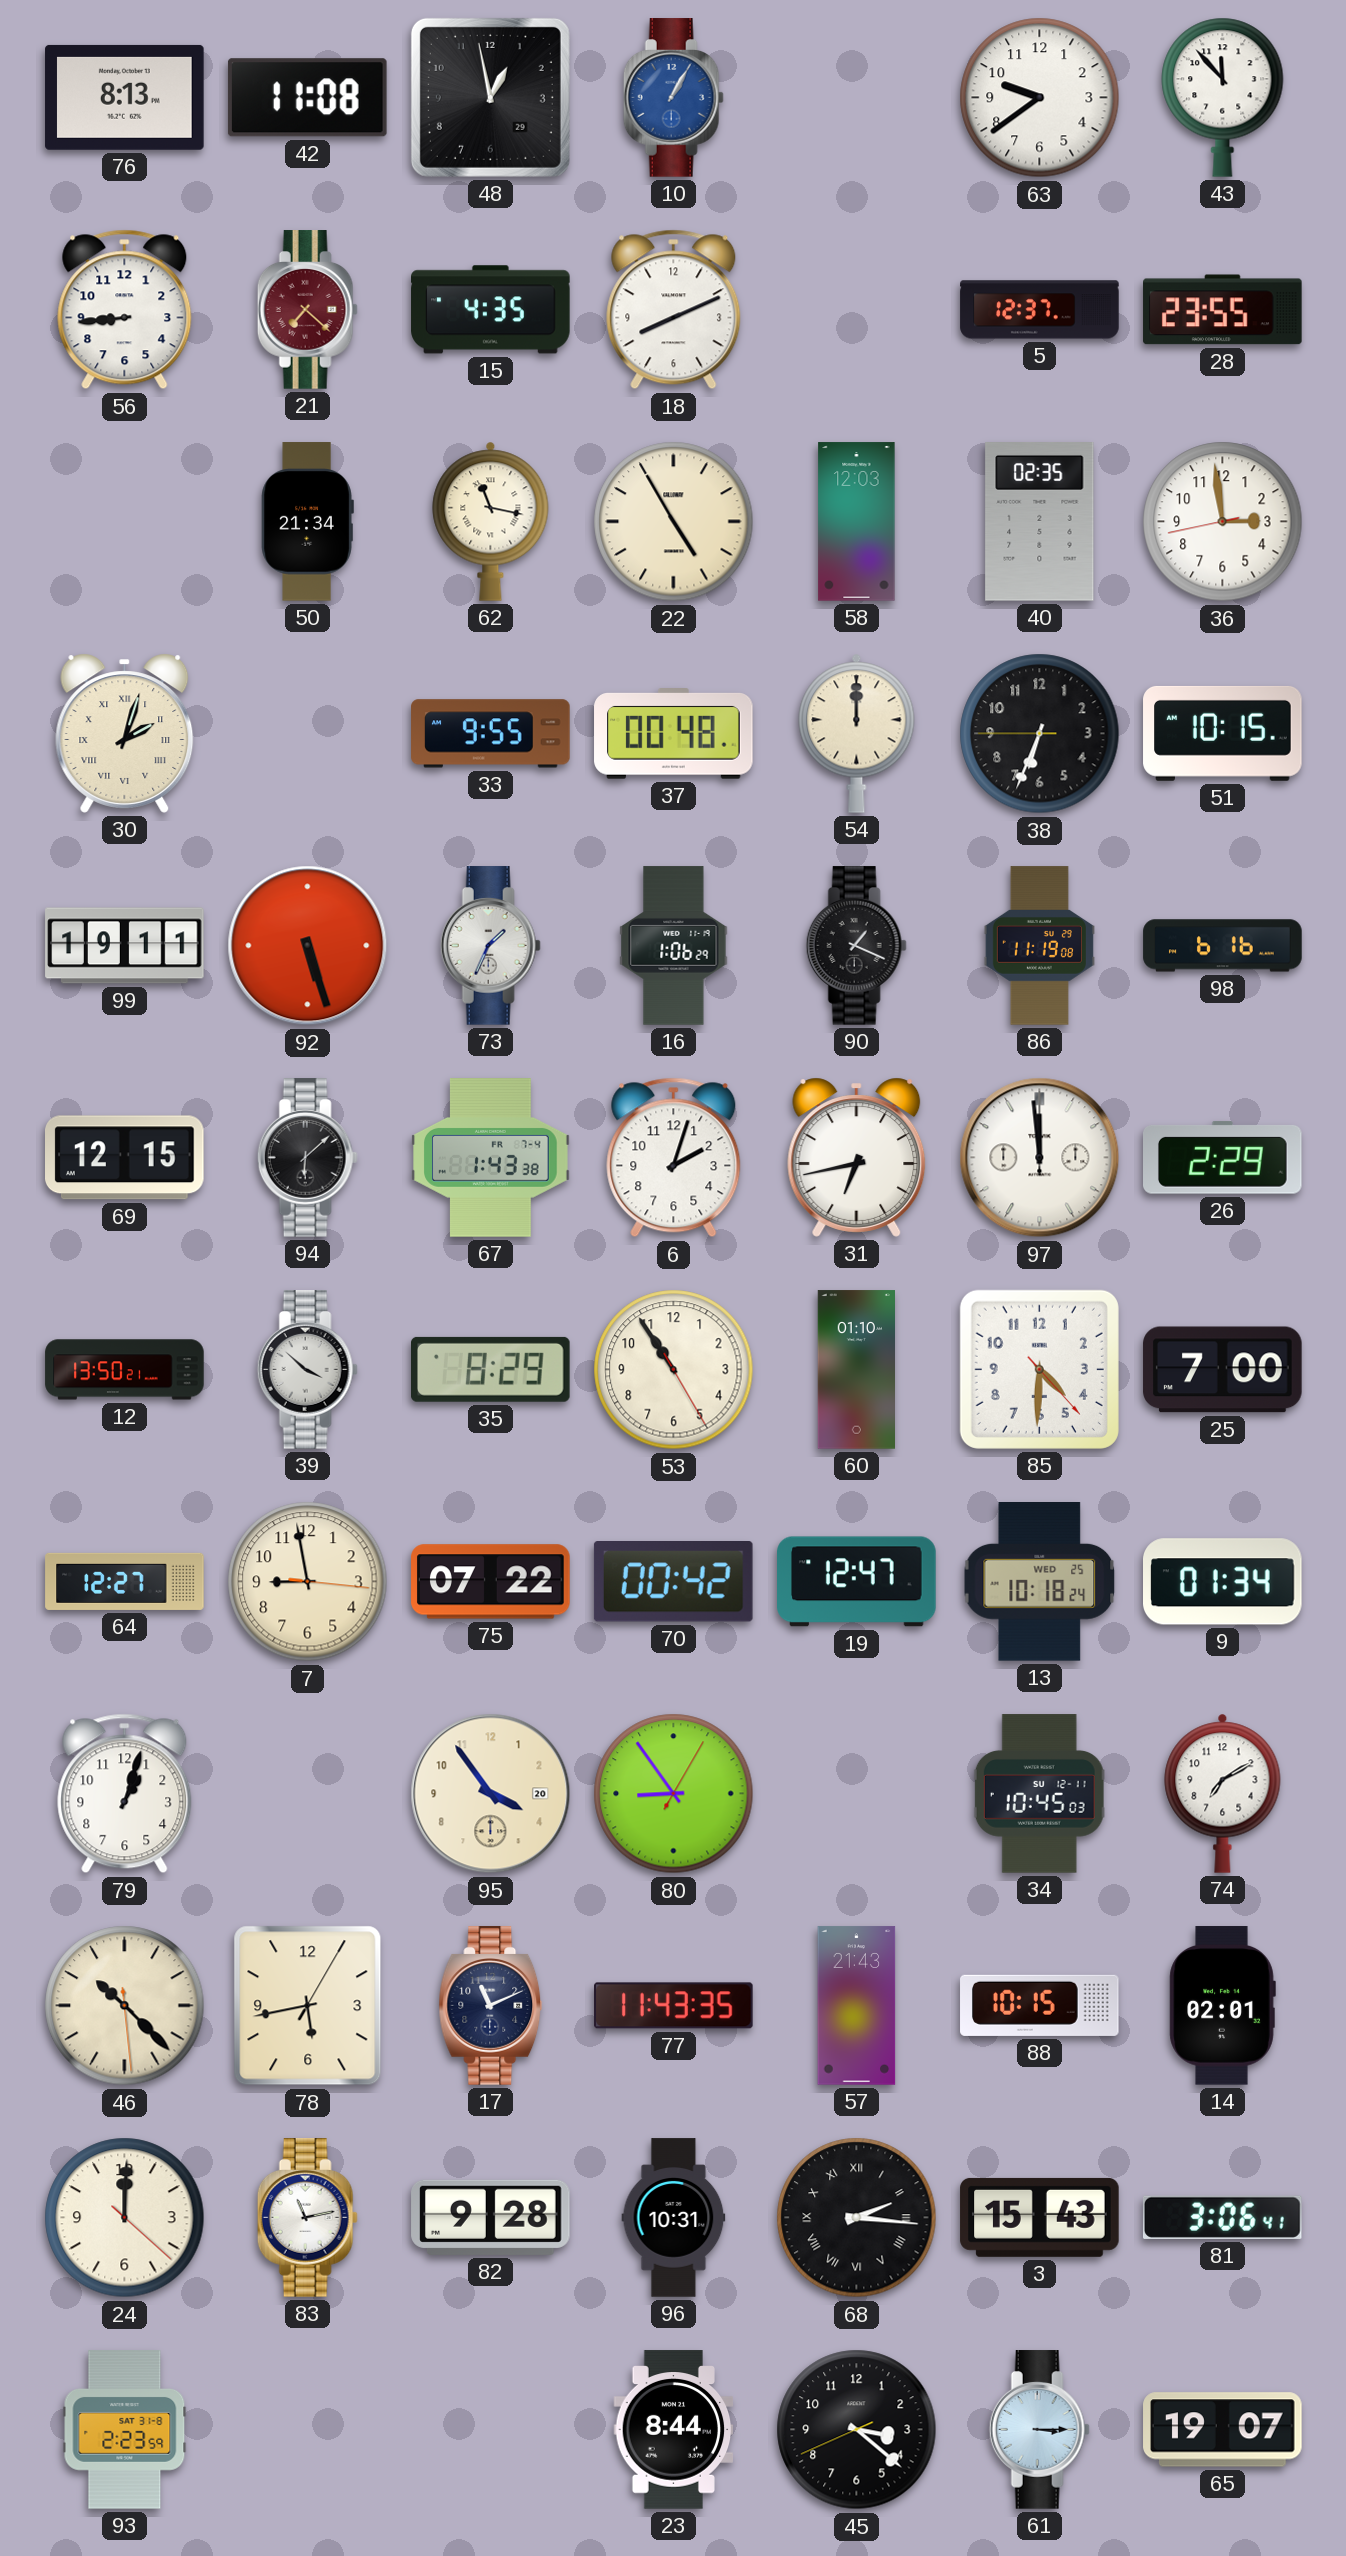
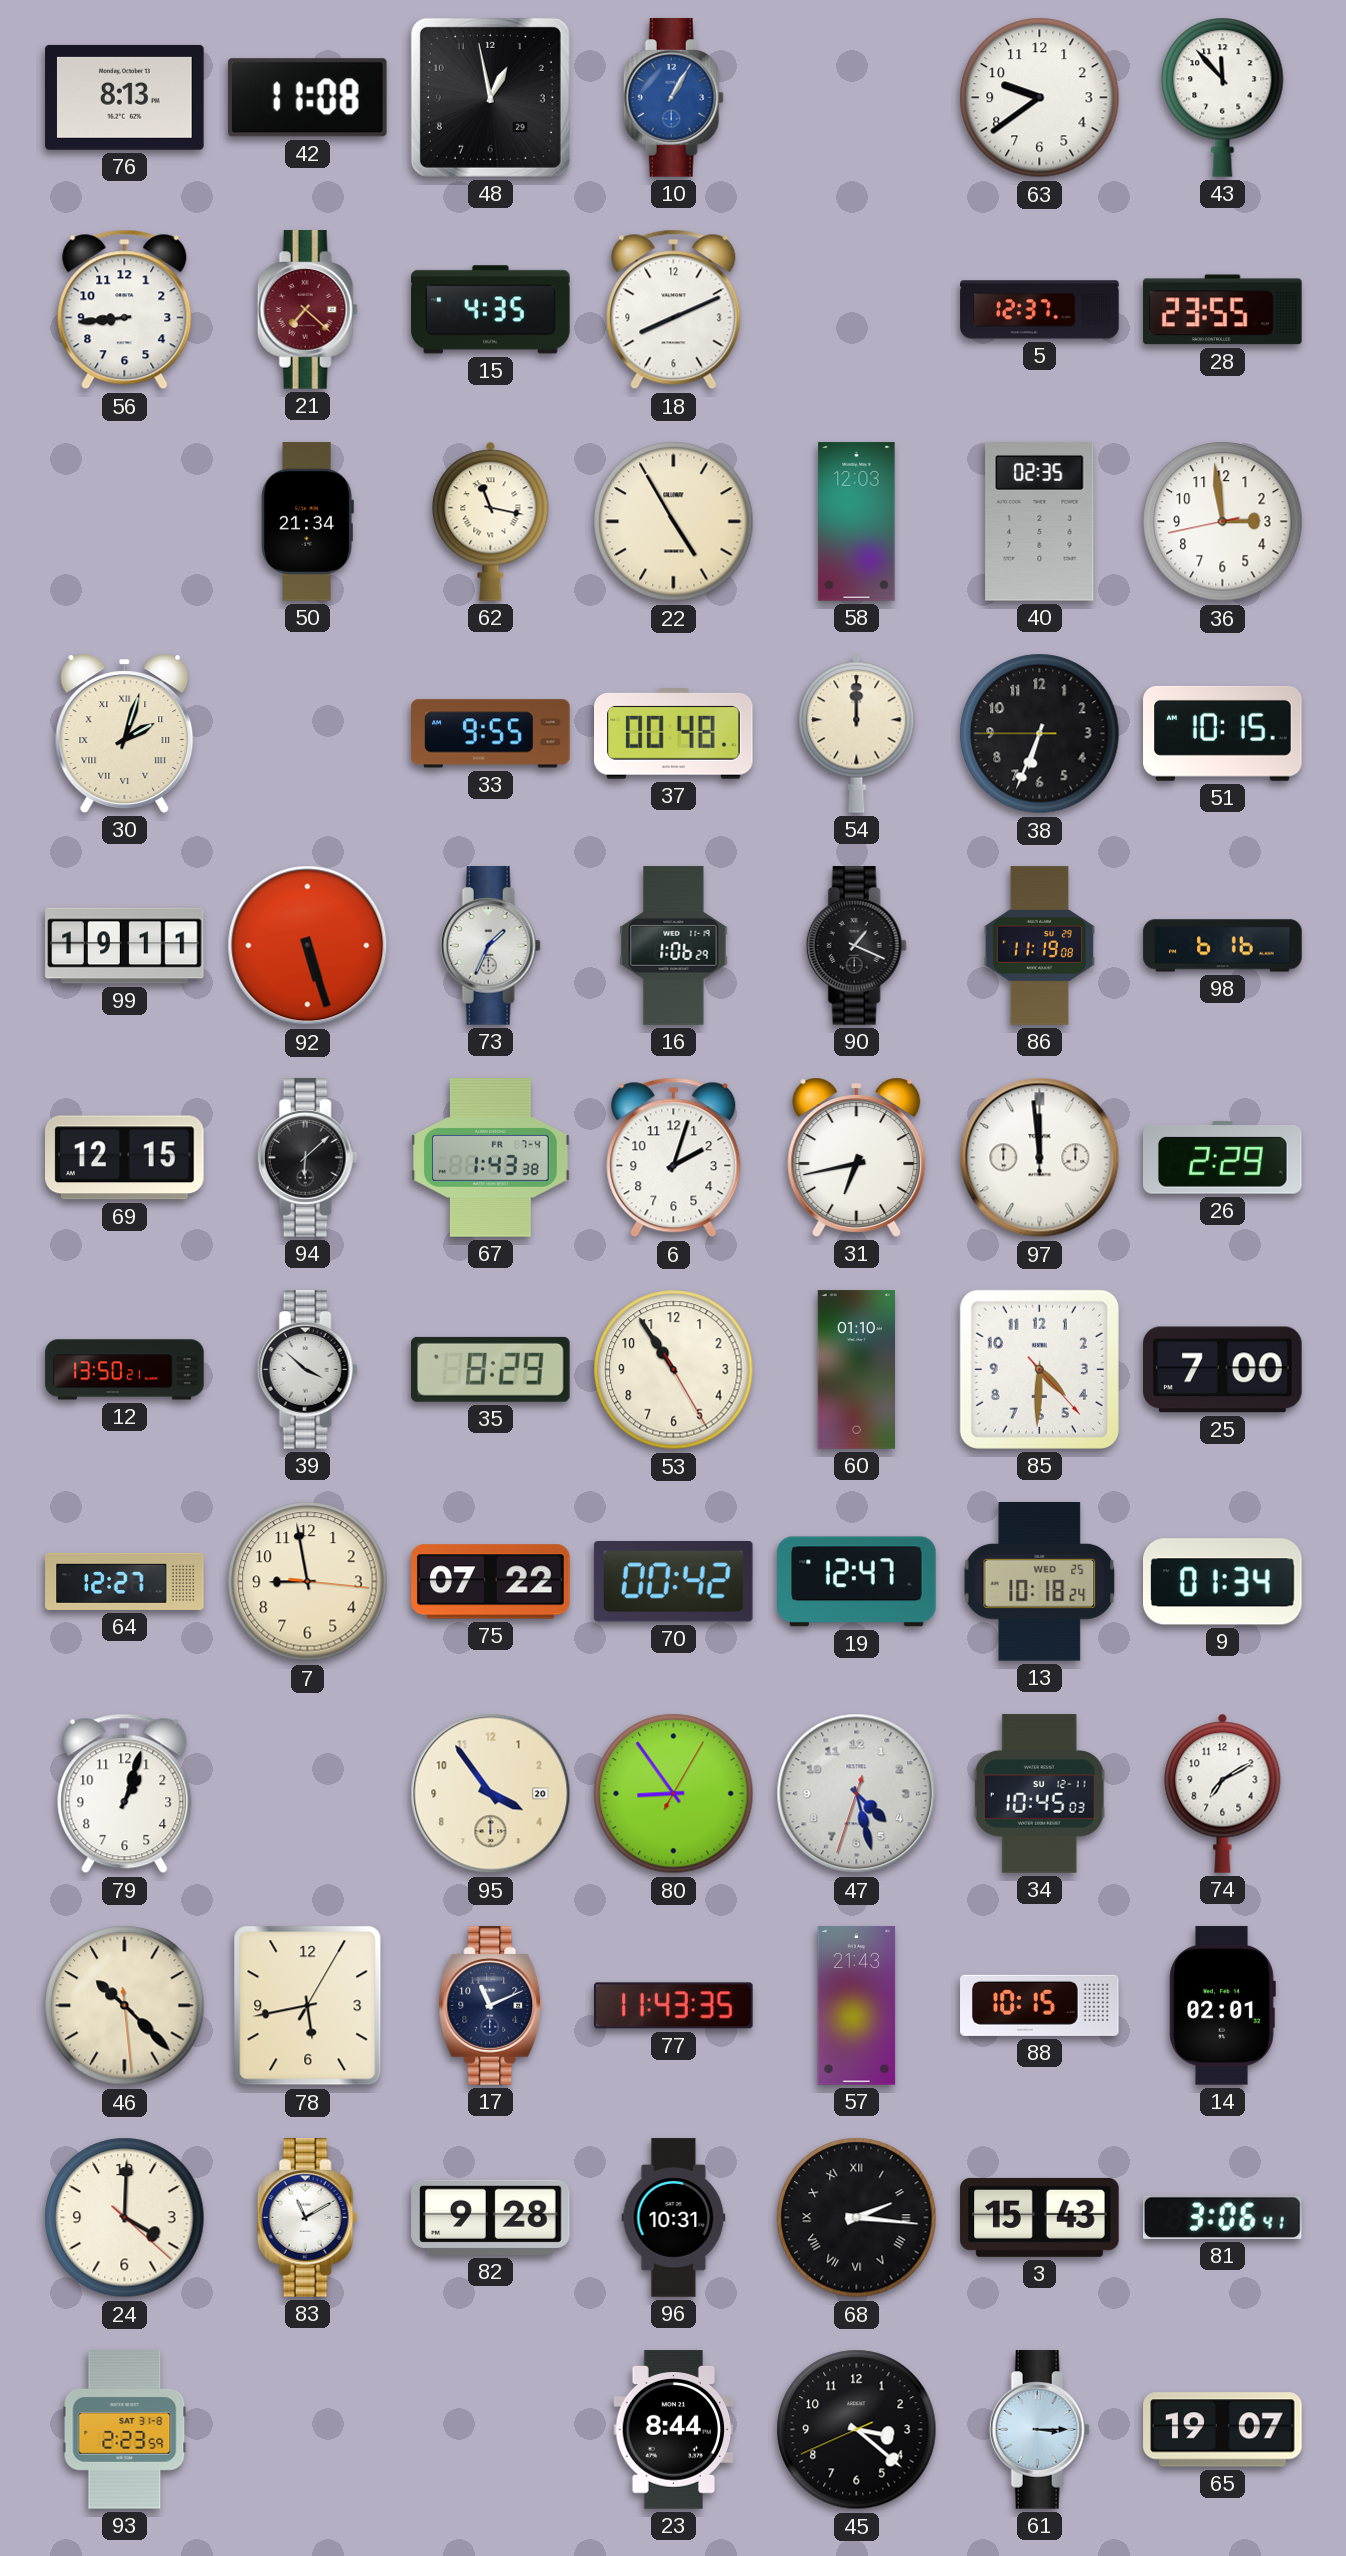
47: none -> 4:27 (857, 1794)
24: 12:00 -> 4:00 (125, 2218)
83: 11:13 -> 11:10 (307, 2218)
